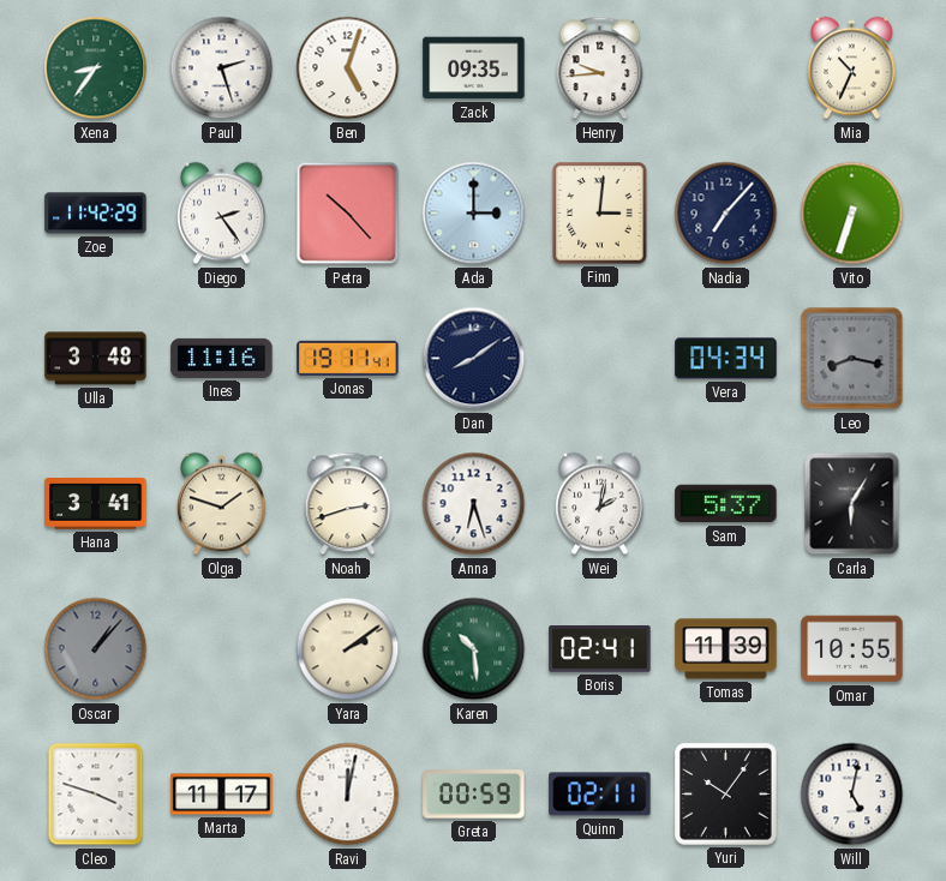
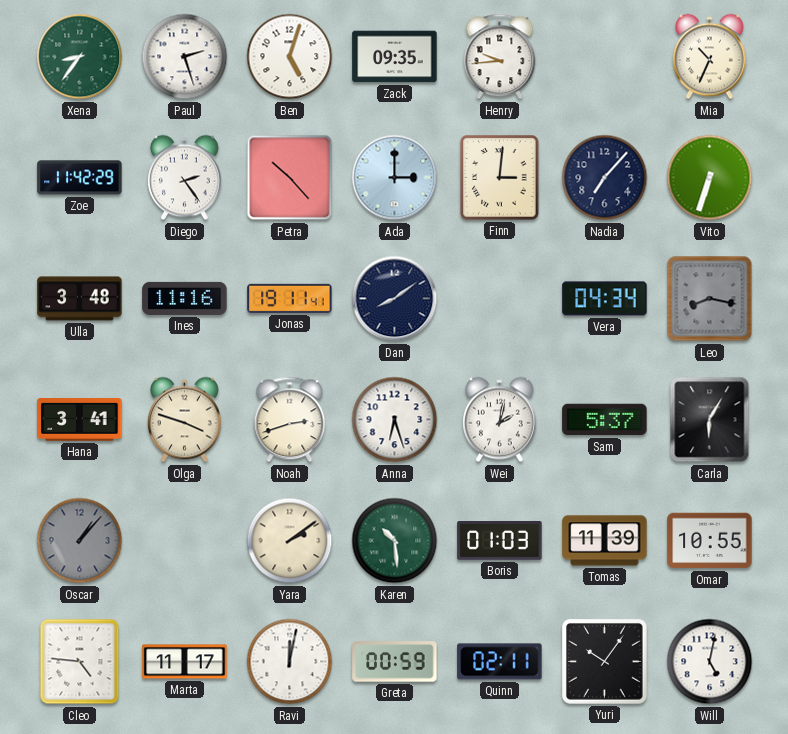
Olga: 1:48 -> 3:48 (185, 420)
Boris: 02:41 -> 01:03 (500, 541)
Cleo: 3:48 -> 4:46 (80, 662)
